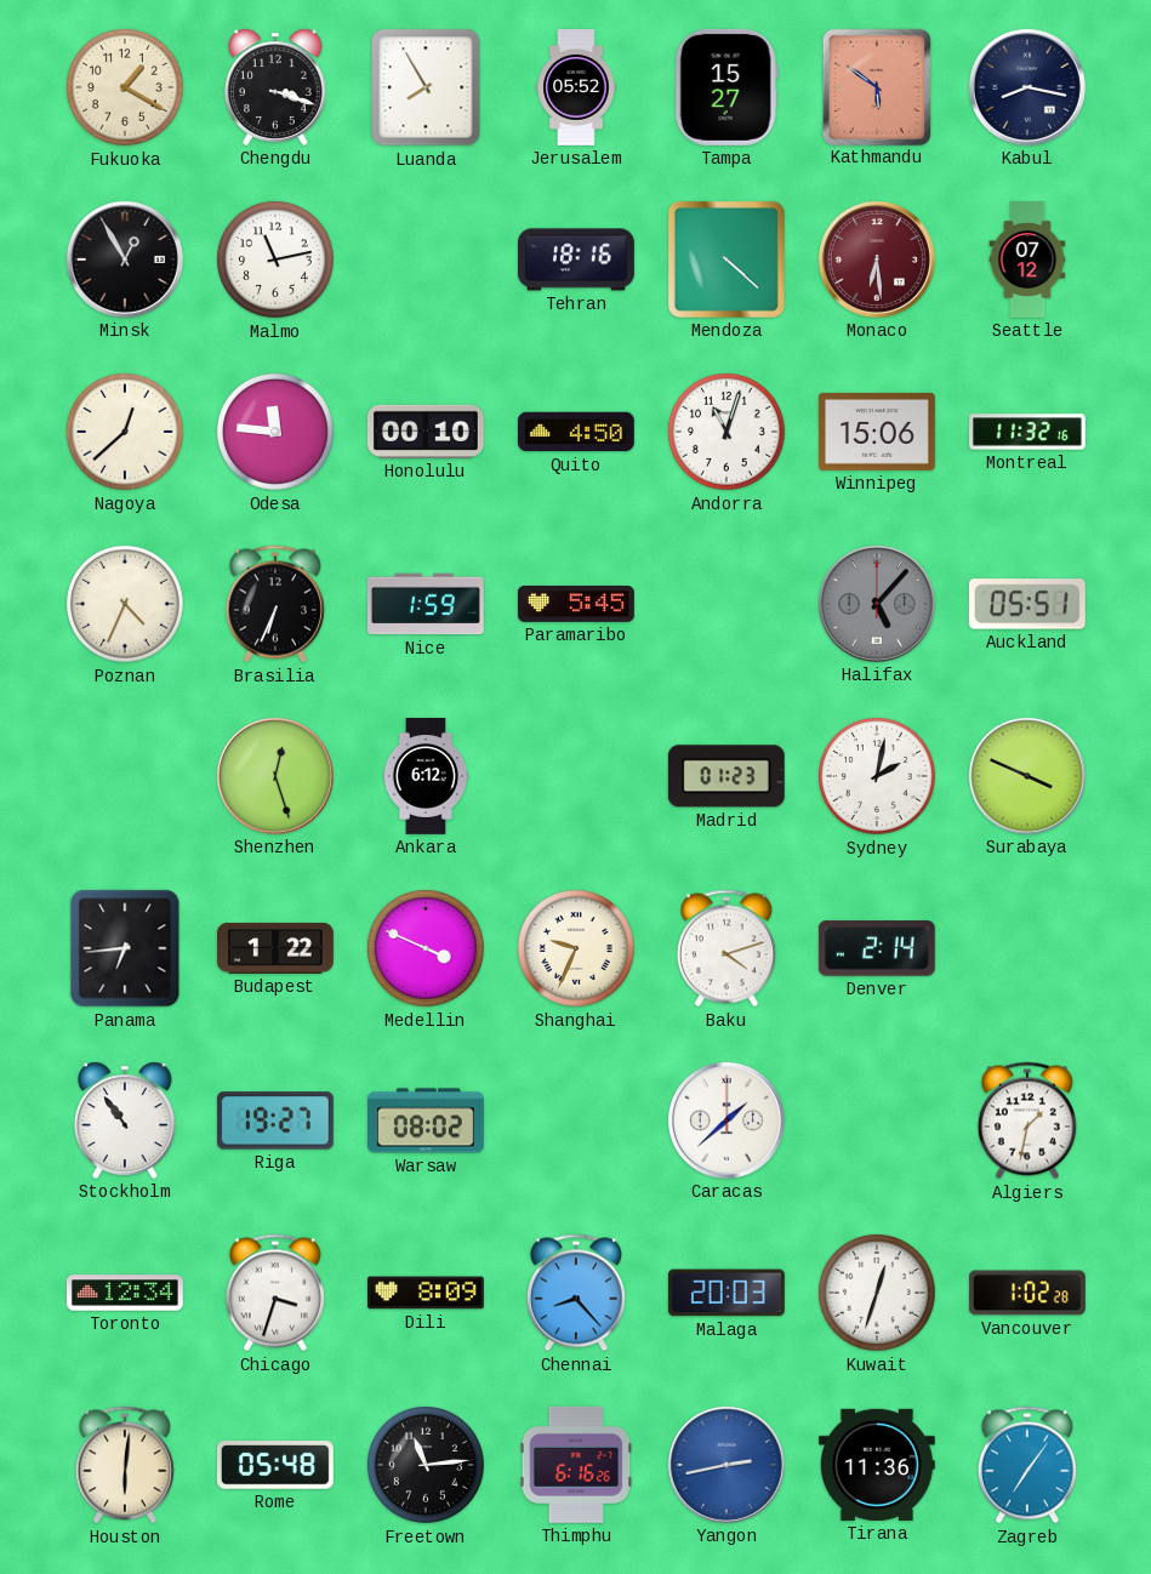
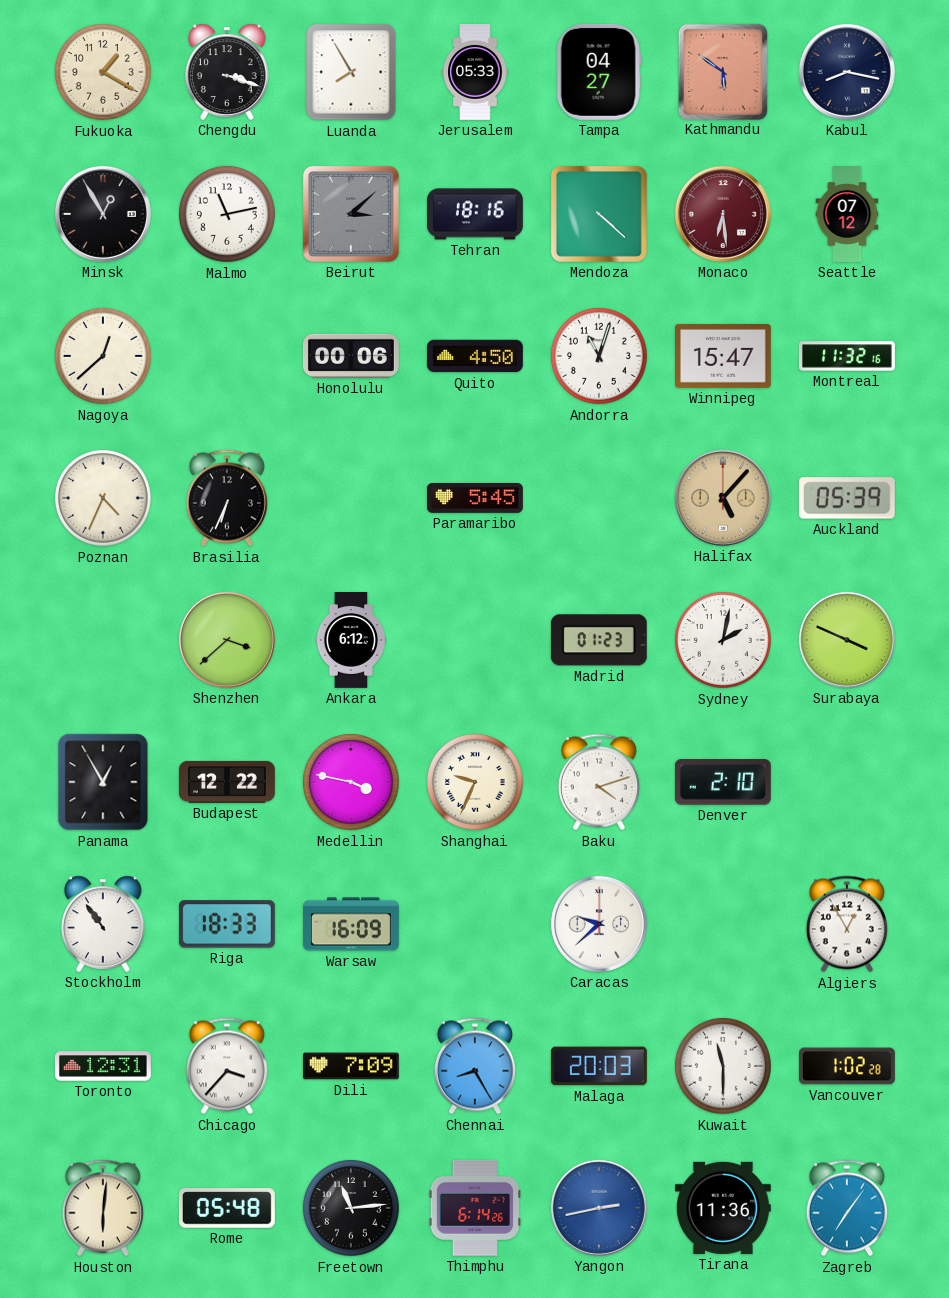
Jerusalem: 05:52 -> 05:33 (475, 73)
Tampa: 15:27 -> 04:27 (599, 72)
Beirut: none -> 3:08 (351, 214)
Odesa: 11:46 -> none (277, 433)
Honolulu: 00:10 -> 00:06 (351, 356)
Winnipeg: 15:06 -> 15:47 (723, 356)
Nice: 1:59 -> none (426, 604)
Halifax dial: grey -> champagne (723, 498)
Auckland: 05:51 -> 05:39 (847, 498)
Shenzhen: 12:27 -> 3:38 (227, 640)
Panama: 6:44 -> 12:55 (103, 782)
Budapest: 1:22 -> 12:22 (227, 782)
Medellin: 3:49 -> 3:47 (352, 783)
Denver: 2:14 -> 2:10 (723, 782)
Riga: 19:27 -> 18:33 (227, 924)
Warsaw: 08:02 -> 16:09 (351, 924)
Caracas: 1:38 -> 9:38 (599, 924)
Algiers: 1:32 -> 12:55 (847, 924)
Toronto: 12:34 -> 12:31 (103, 1066)
Chicago: 3:33 -> 3:37 (227, 1066)
Dili: 8:09 -> 7:09 (351, 1066)
Chennai: 8:23 -> 8:25 (475, 1066)
Kuwait: 12:33 -> 11:30 (724, 1067)
Thimphu: 6:16 -> 6:14 (475, 1208)
